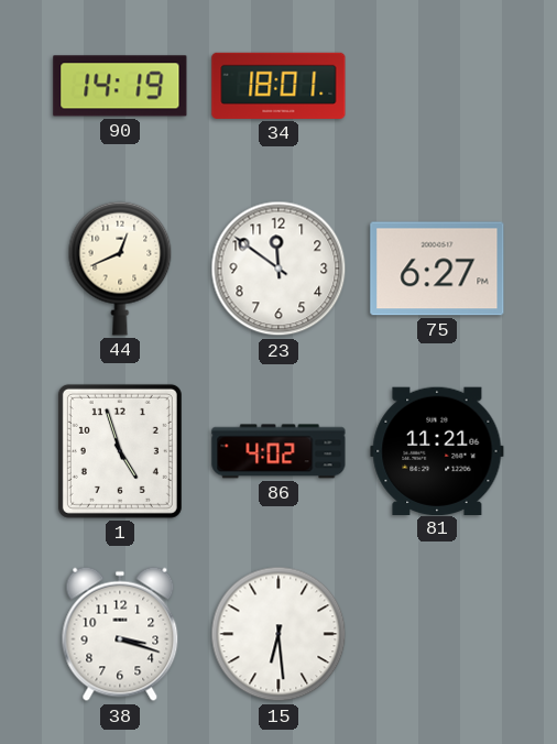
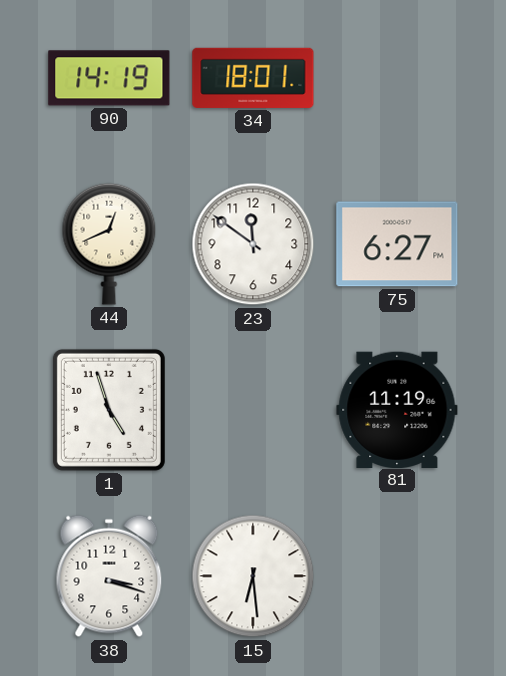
86: 4:02 -> none (278, 451)
81: 11:21 -> 11:19 (397, 409)
